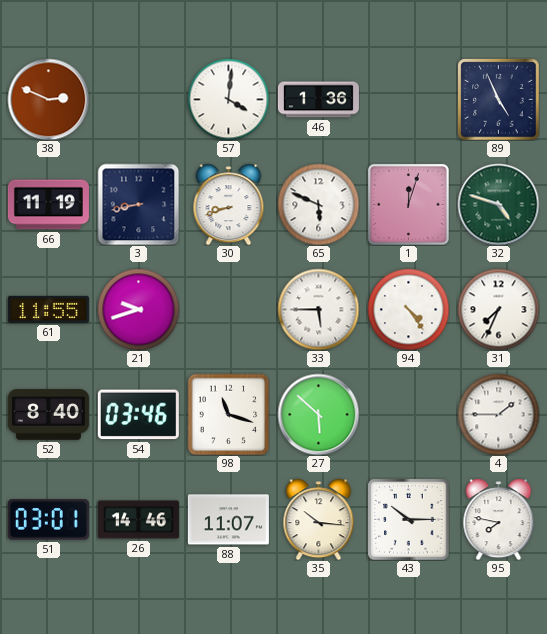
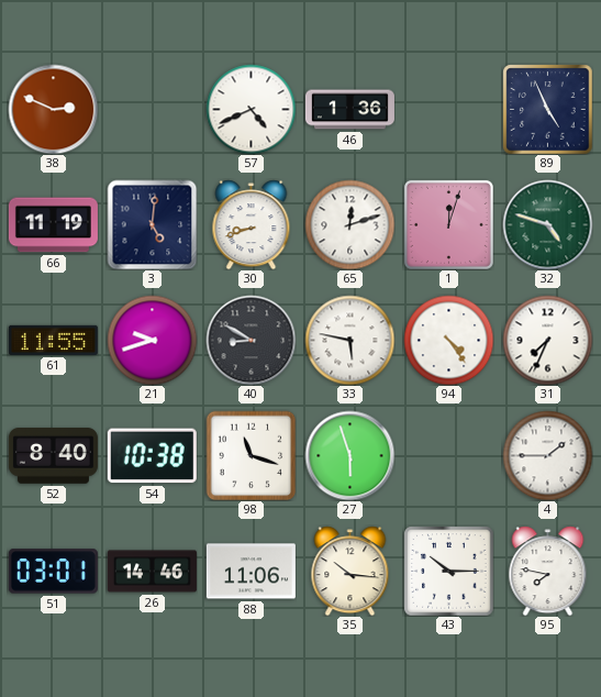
57: 4:01 -> 4:41 (251, 109)
3: 8:43 -> 5:01 (152, 224)
65: 5:49 -> 12:12 (349, 224)
40: none -> 8:50 (251, 340)
33: 5:45 -> 5:47 (349, 340)
54: 03:46 -> 10:38 (152, 456)
27: 5:52 -> 5:57 (349, 455)
88: 11:07 -> 11:06 (251, 572)
